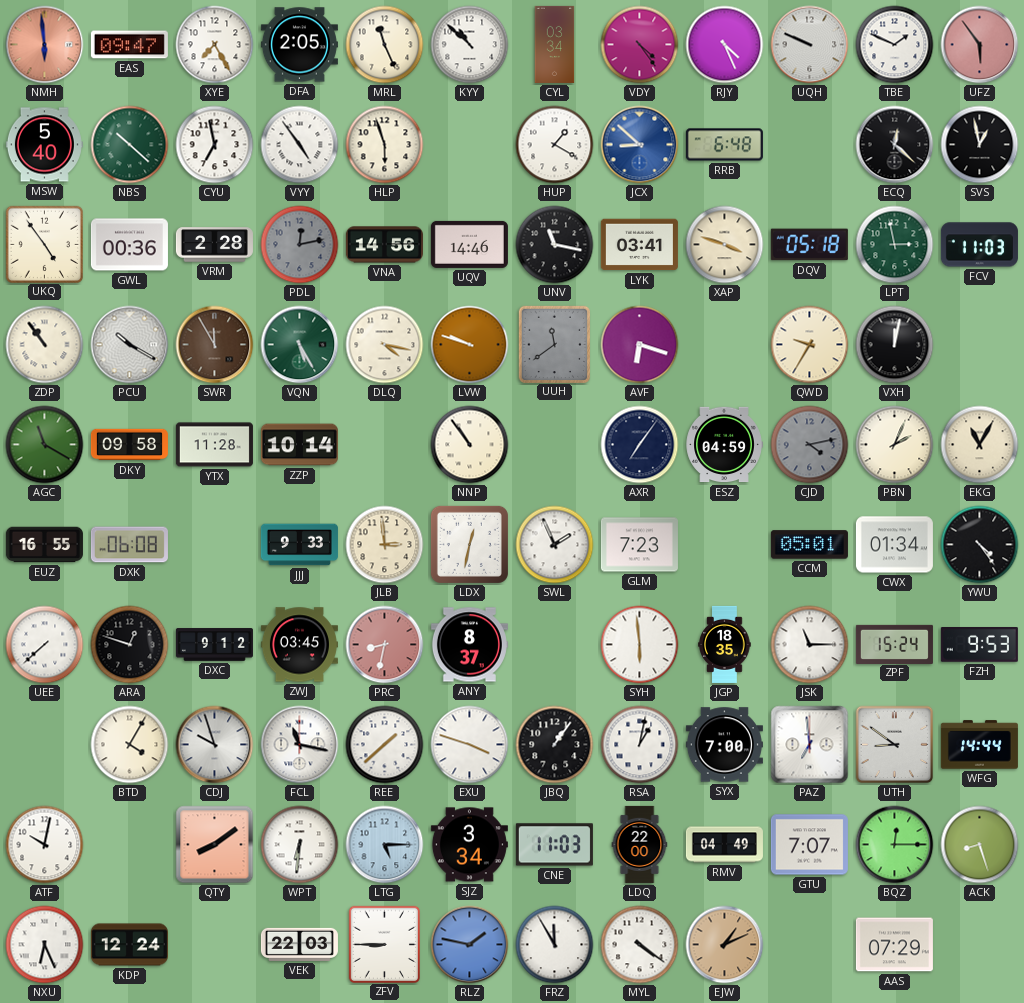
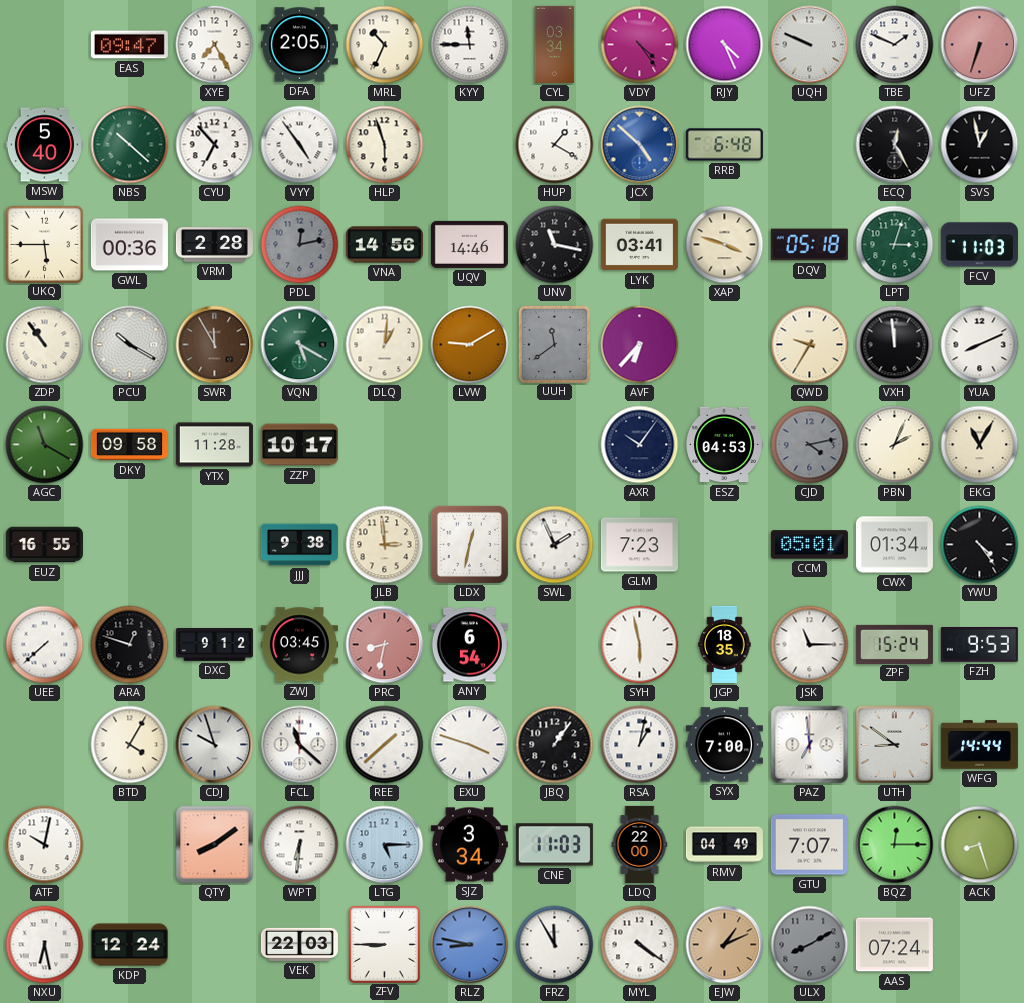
NMH: 5:59 -> none (45, 45)
MRL: 11:26 -> 10:34 (385, 45)
KYY: 10:52 -> 11:45 (470, 45)
UFZ: 5:54 -> 6:33 (980, 45)
CYU: 6:58 -> 6:53 (215, 145)
JCX: 8:52 -> 4:52 (640, 145)
ECQ: 12:22 -> 12:25 (895, 145)
UKQ: 4:54 -> 5:45 (44, 244)
LPT: 2:58 -> 3:03 (895, 245)
VQN: 5:25 -> 5:20 (300, 345)
DLQ: 4:17 -> 1:01 (385, 345)
LVW: 9:48 -> 9:10 (470, 345)
AVF: 6:18 -> 6:37 (640, 345)
VXH: 12:02 -> 11:59 (895, 345)
YUA: none -> 8:11 (980, 345)
ZZP: 10:14 -> 10:17 (299, 445)
NNP: 10:54 -> none (470, 445)
AXR: 7:06 -> 10:06 (640, 445)
ESZ: 04:59 -> 04:53 (724, 445)
DXK: 06:08 -> none (129, 545)
JJJ: 9:33 -> 9:38 (299, 545)
ANY: 8:37 -> 6:54 (469, 645)
SYH: 5:59 -> 5:58 (640, 645)
FCL: 11:17 -> 11:22 (300, 745)
NXU: 6:26 -> 6:28 (45, 945)
RLZ: 1:47 -> 8:47 (470, 945)
ULX: none -> 8:10 (810, 945)
AAS: 07:29 -> 07:24 (894, 945)
